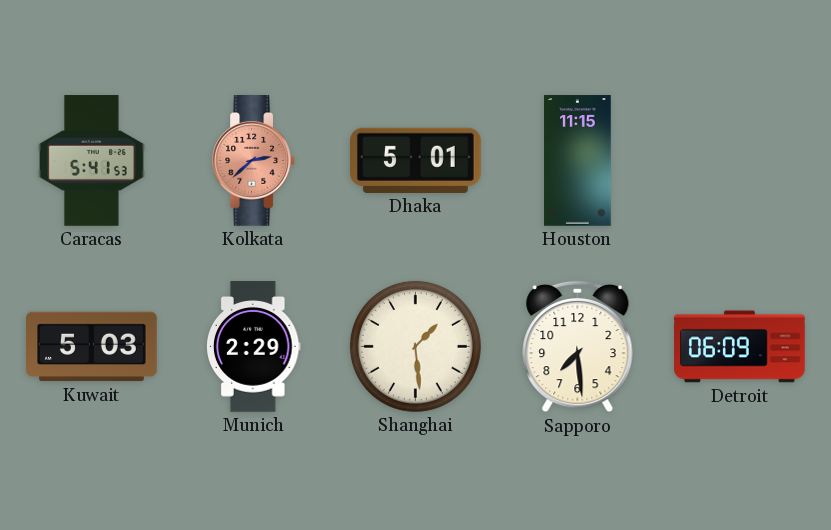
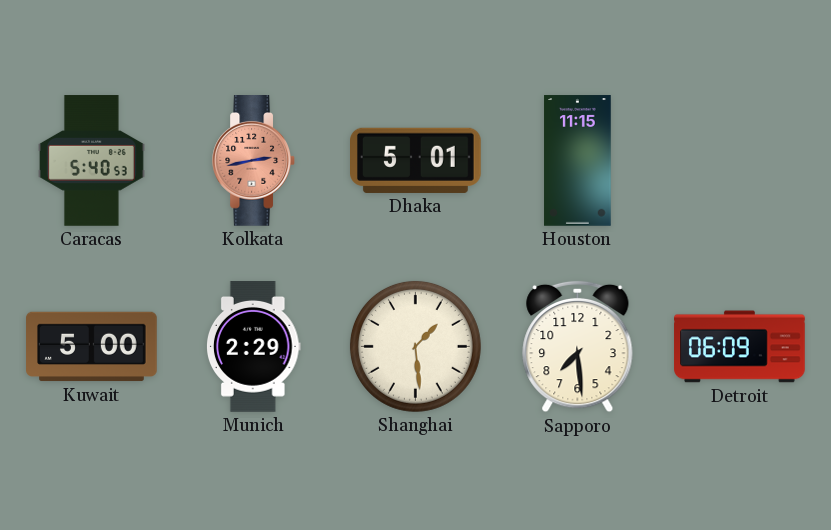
Caracas: 5:41 -> 5:40 (91, 161)
Kolkata: 2:38 -> 2:43 (253, 161)
Kuwait: 5:03 -> 5:00 (92, 347)
